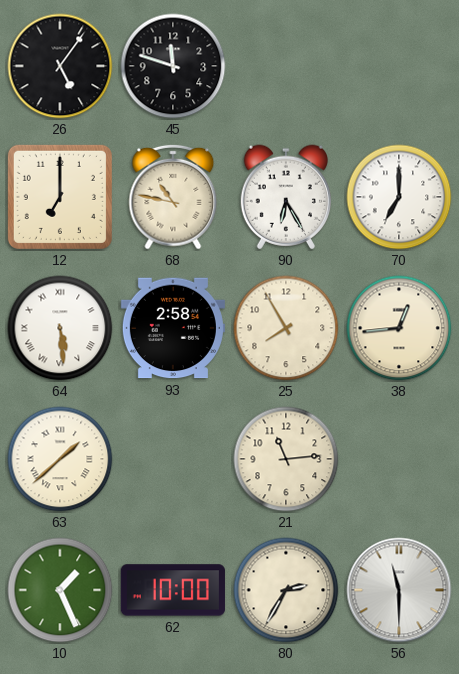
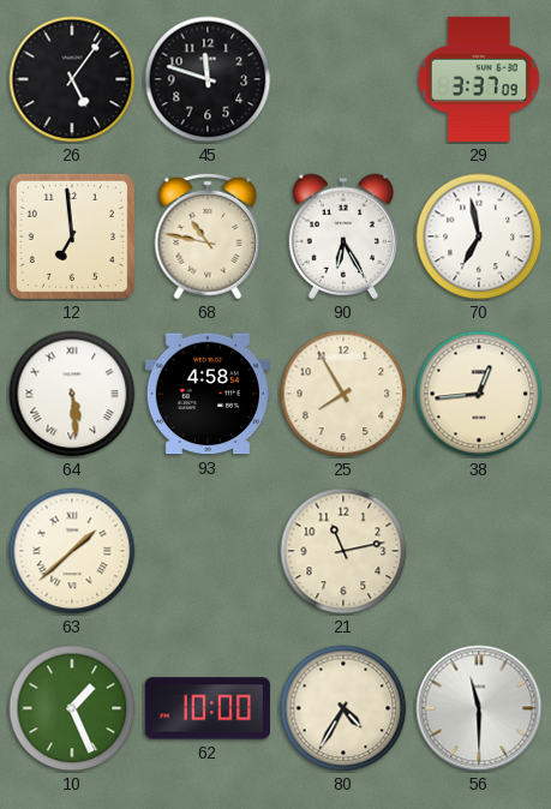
29: none -> 3:37 (479, 79)
12: 7:00 -> 6:59 (72, 236)
70: 7:00 -> 6:58 (479, 236)
93: 2:58 -> 4:58 (208, 394)
21: 11:14 -> 11:13 (343, 551)
80: 2:35 -> 4:35 (343, 708)
